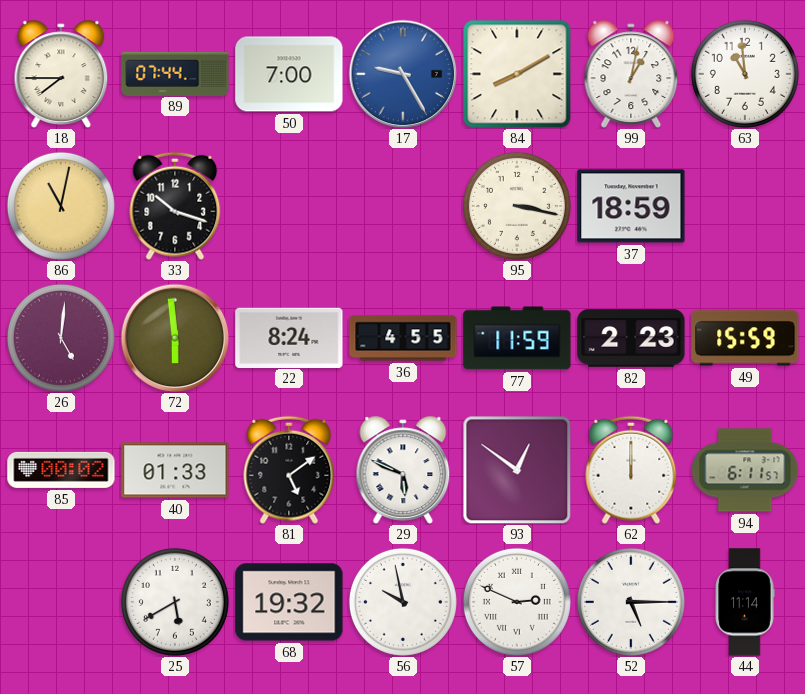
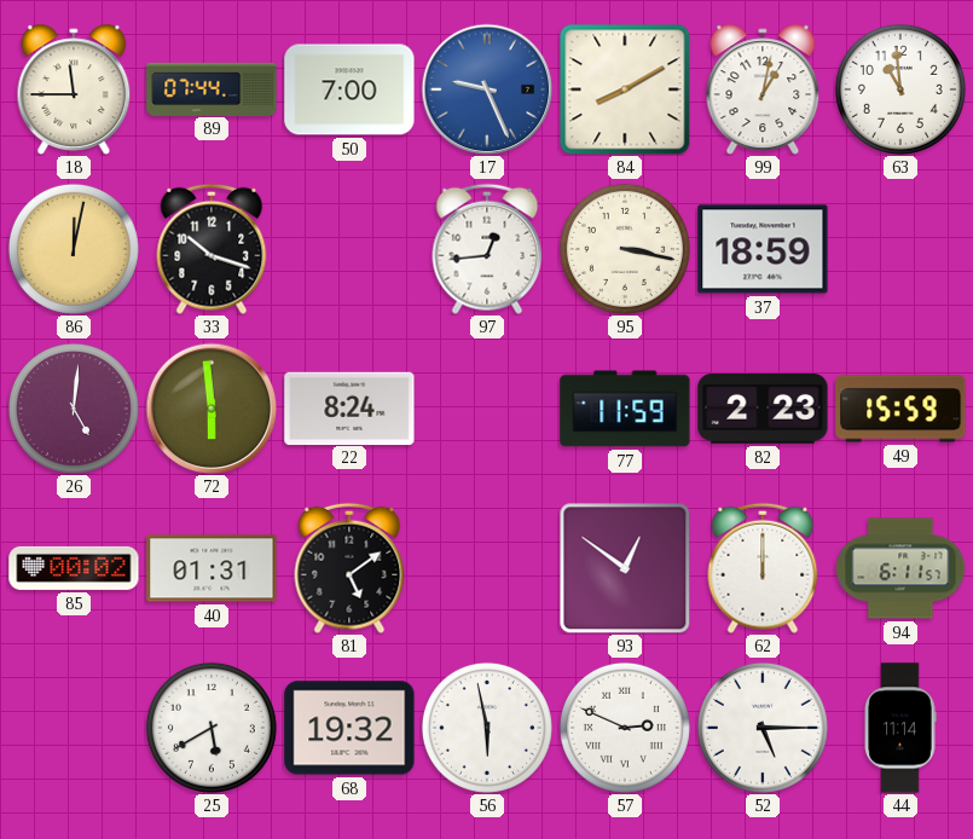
18: 7:45 -> 11:45 (74, 89)
17: 9:25 -> 9:26 (487, 89)
86: 11:02 -> 12:02 (74, 249)
97: none -> 12:44 (487, 249)
36: 4:55 -> none (403, 338)
40: 01:33 -> 01:31 (212, 568)
29: 5:49 -> none (403, 470)
56: 9:58 -> 5:58 (487, 728)
